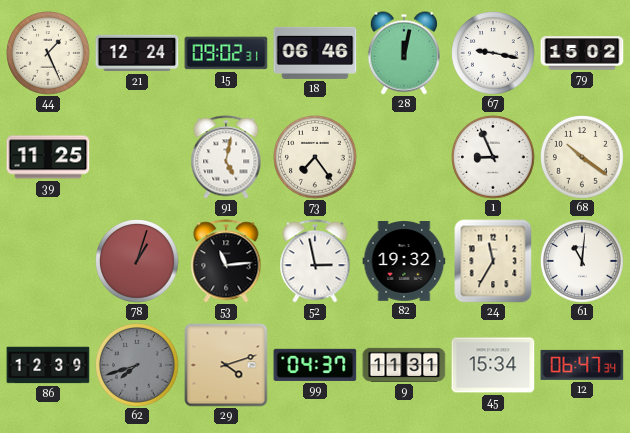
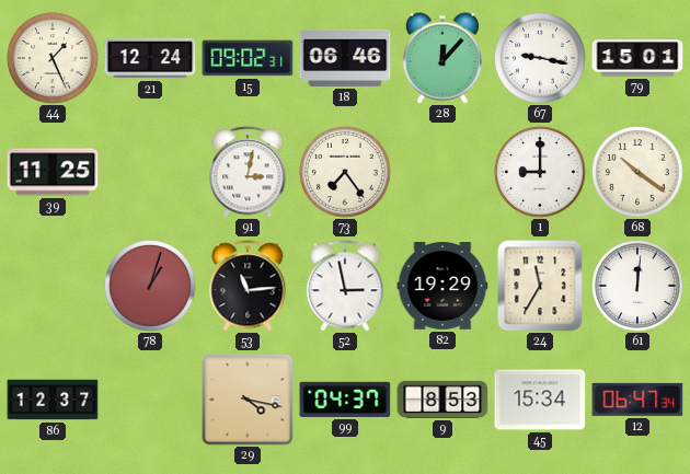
28: 12:02 -> 12:07 (442, 58)
79: 15:02 -> 15:01 (637, 58)
91: 5:02 -> 3:02 (248, 172)
1: 8:56 -> 9:00 (540, 172)
82: 19:32 -> 19:29 (442, 287)
61: 11:01 -> 12:01 (637, 286)
86: 12:39 -> 12:37 (53, 400)
62: 7:42 -> none (137, 365)
29: 4:12 -> 4:17 (248, 400)
9: 11:31 -> 8:53 (442, 400)
